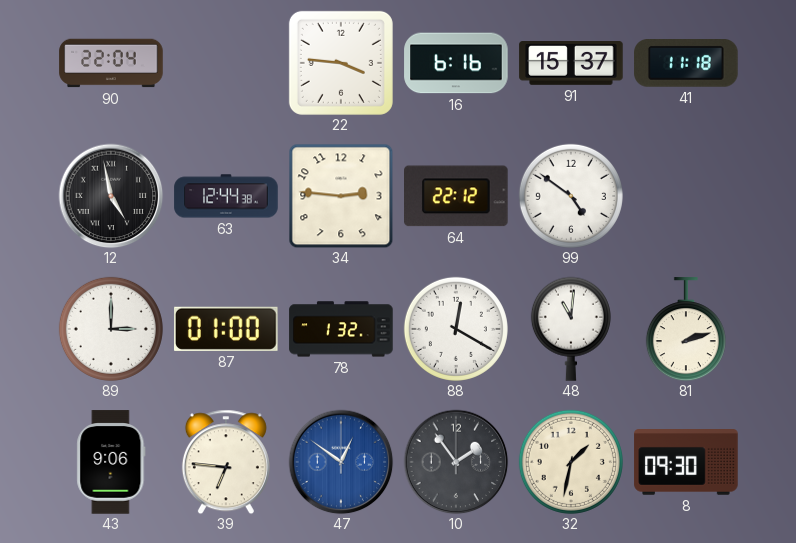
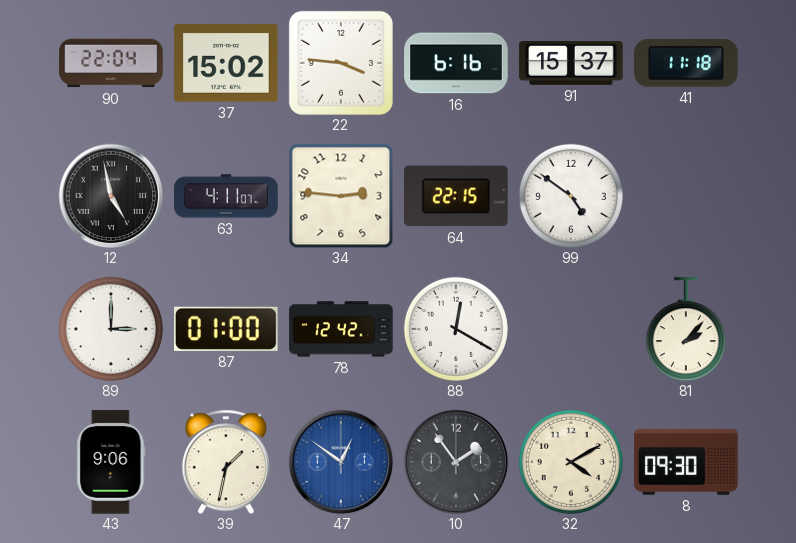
37: none -> 15:02 (226, 63)
63: 12:44 -> 4:11 (226, 196)
64: 22:12 -> 22:15 (457, 196)
78: 1:32 -> 12:42 (341, 329)
48: 11:01 -> none (571, 329)
81: 2:12 -> 2:07 (686, 329)
39: 6:46 -> 1:32 (226, 462)
32: 1:32 -> 4:10 (571, 462)
